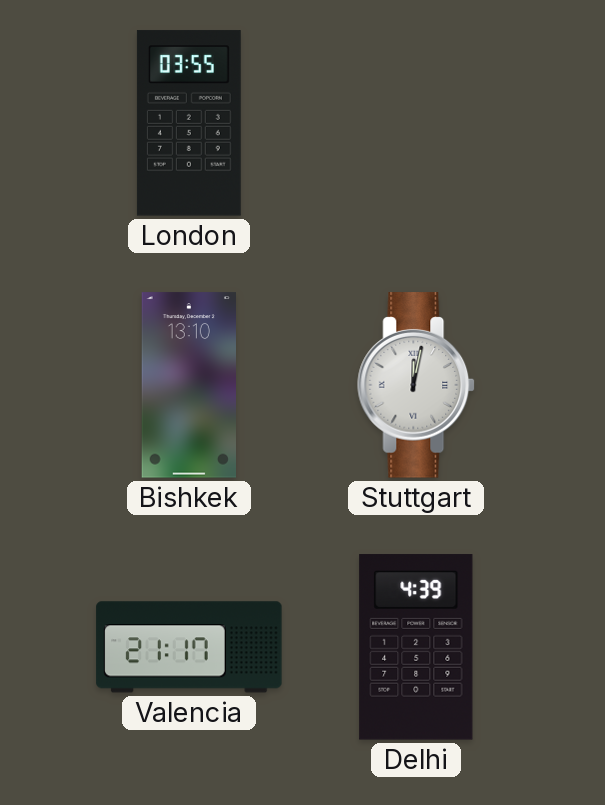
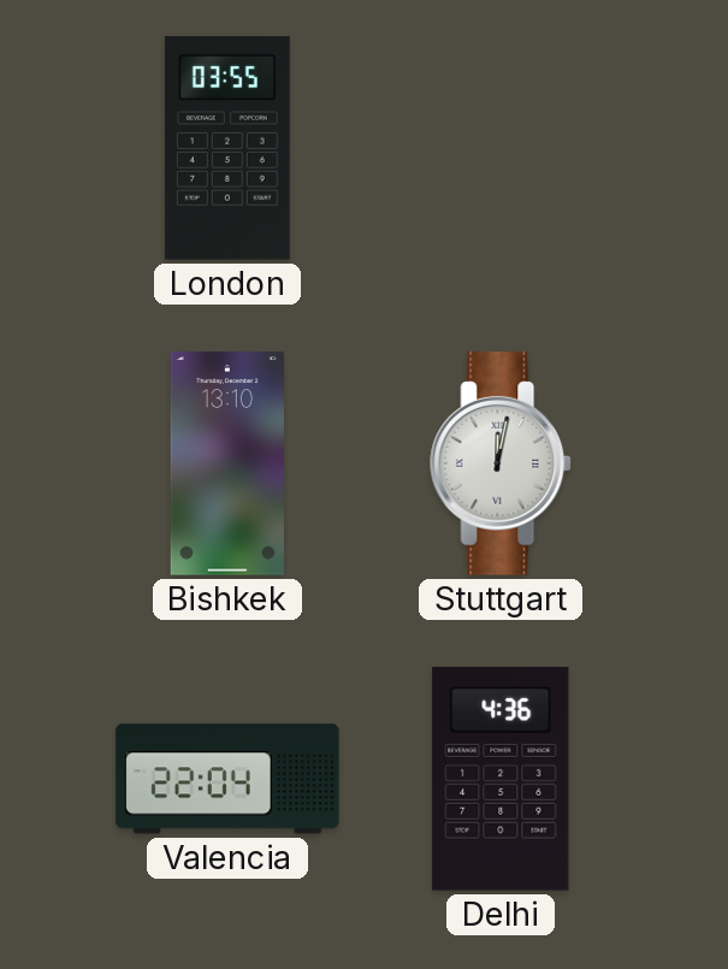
Valencia: 21:17 -> 22:04 (227, 779)
Delhi: 4:39 -> 4:36 (501, 779)
